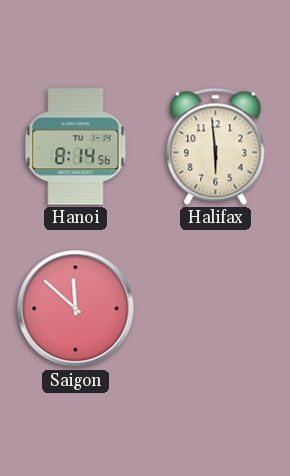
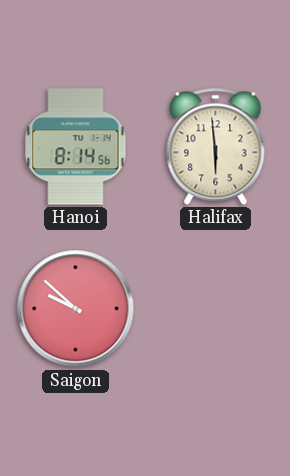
Saigon: 11:52 -> 9:52 (76, 309)
